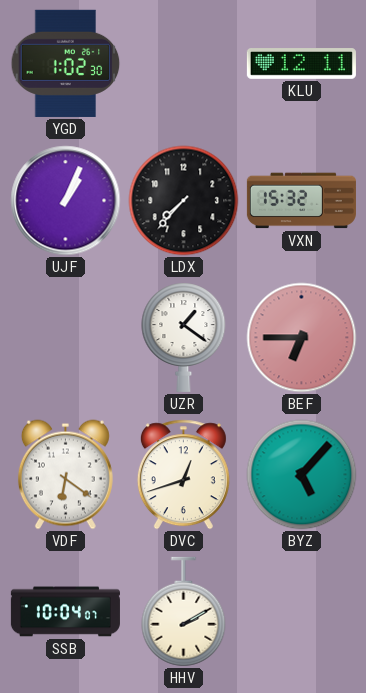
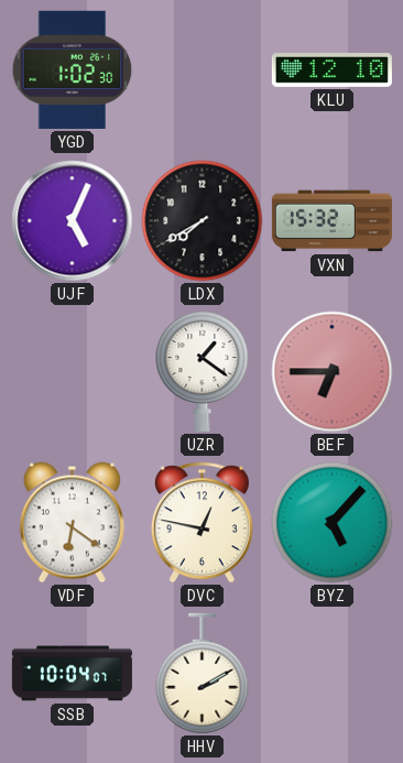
KLU: 12:11 -> 12:10 (331, 70)
UJF: 1:04 -> 5:04 (73, 221)
LDX: 7:37 -> 7:40 (203, 221)
DVC: 12:42 -> 12:47 (201, 523)
